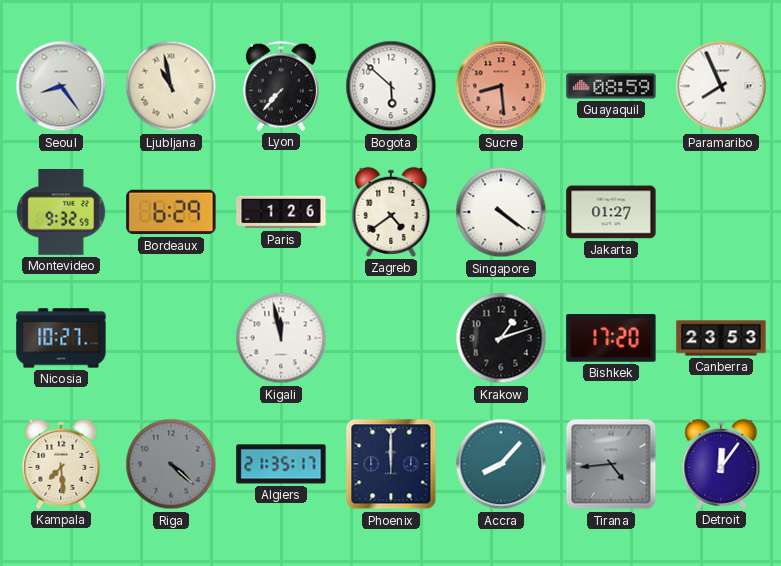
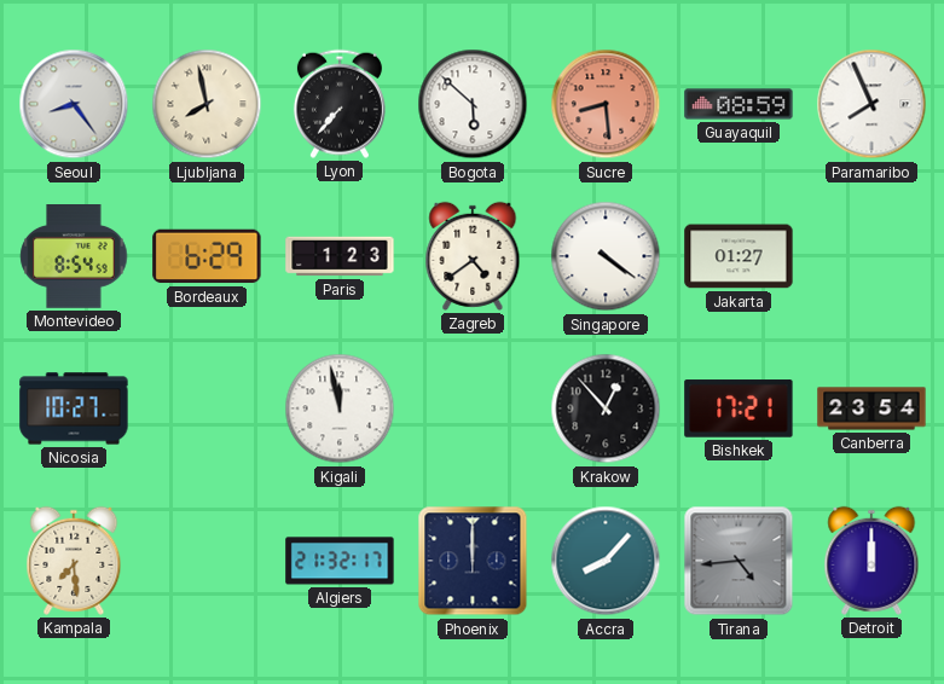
Ljubljana: 10:58 -> 7:58 (207, 104)
Montevideo: 9:32 -> 8:54 (74, 257)
Paris: 1:26 -> 1:23 (340, 256)
Krakow: 1:12 -> 12:53 (606, 408)
Bishkek: 17:20 -> 17:21 (739, 408)
Canberra: 23:53 -> 23:54 (871, 408)
Riga: 4:22 -> none (171, 464)
Algiers: 21:35 -> 21:32 (340, 561)
Detroit: 12:06 -> 12:00 (871, 561)
